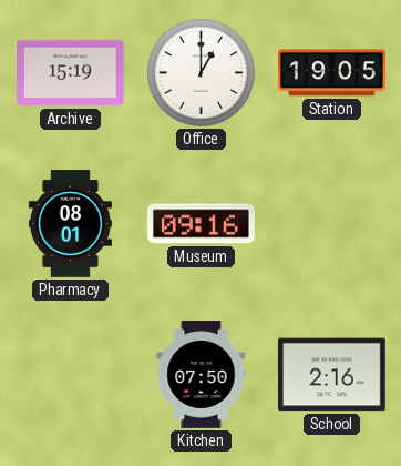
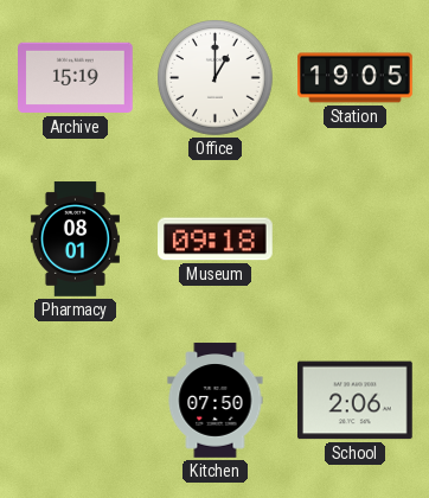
Museum: 09:16 -> 09:18 (216, 240)
School: 2:16 -> 2:06 (356, 401)
